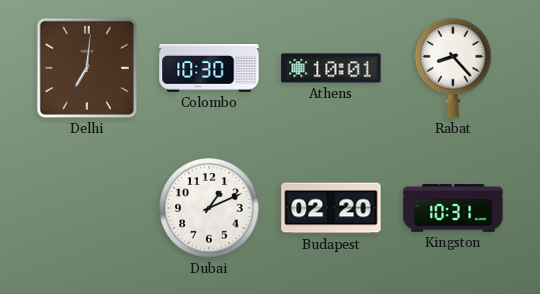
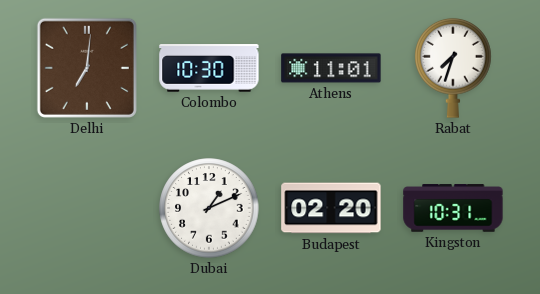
Athens: 10:01 -> 11:01 (331, 68)
Rabat: 8:23 -> 7:33 (453, 68)
